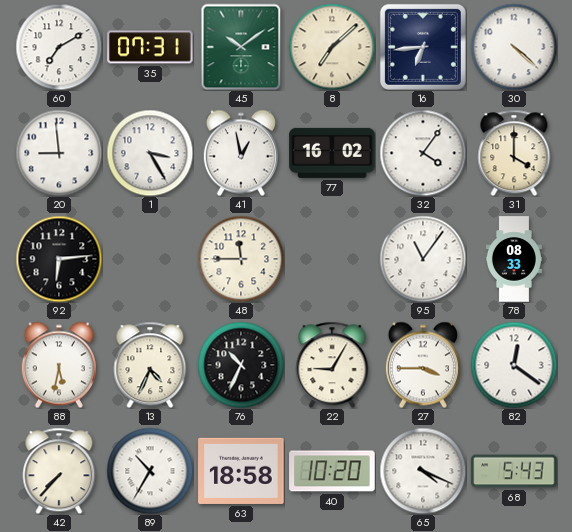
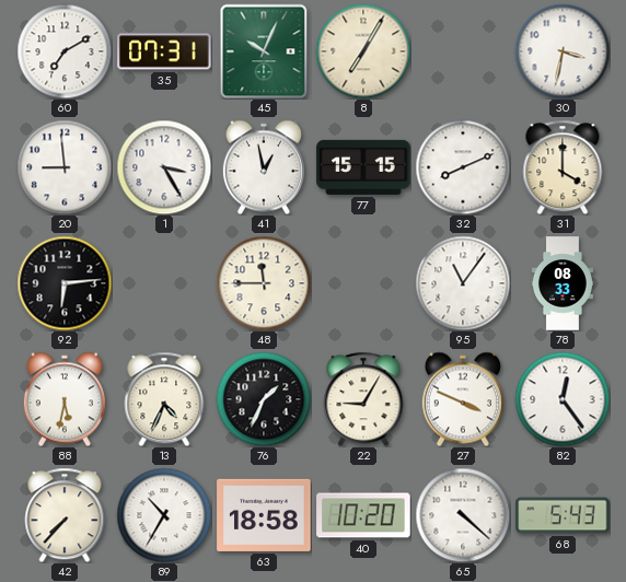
45: 10:09 -> 10:04 (264, 51)
8: 7:08 -> 7:05 (363, 51)
16: 6:44 -> none (423, 47)
30: 4:22 -> 3:32 (563, 51)
77: 16:02 -> 15:15 (363, 167)
32: 4:06 -> 8:11 (463, 167)
76: 10:34 -> 1:34 (264, 399)
27: 3:45 -> 3:49 (463, 399)
82: 12:21 -> 12:24 (563, 399)
65: 4:19 -> 4:22 (463, 515)
